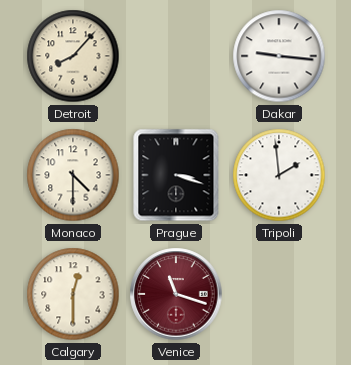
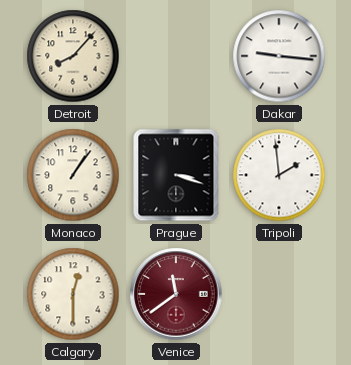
Monaco: 4:30 -> 1:06 (73, 175)
Venice: 11:18 -> 11:39 (176, 294)
